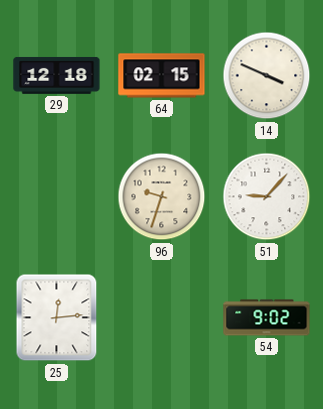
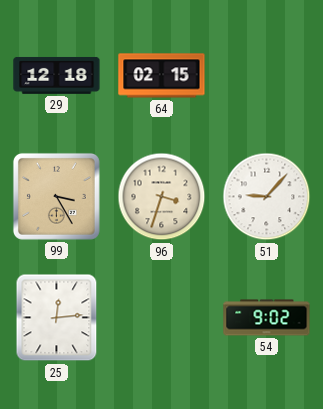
14: 3:49 -> none (267, 76)
99: none -> 3:25 (56, 196)
96: 9:33 -> 3:33 (162, 197)
